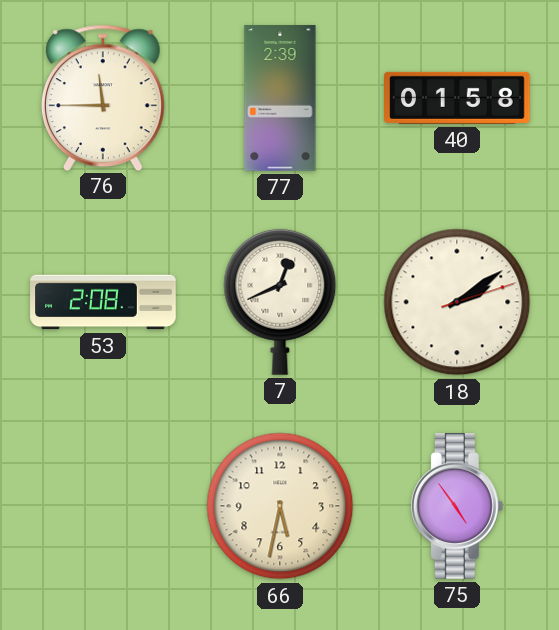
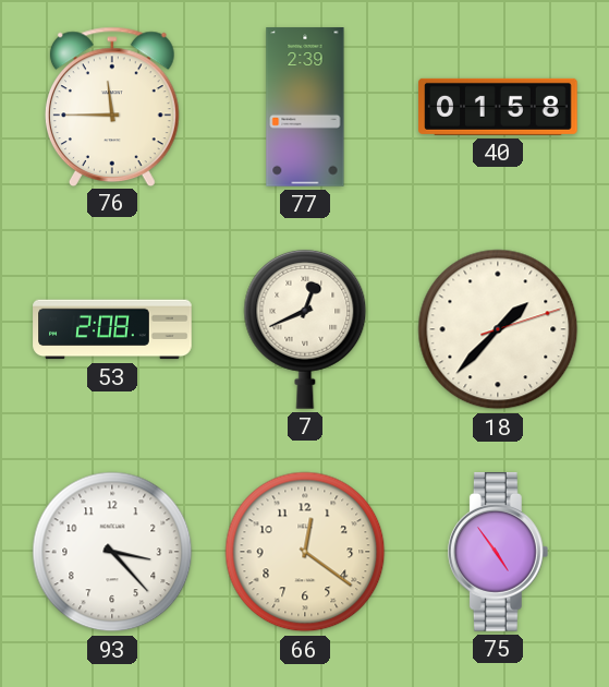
18: 2:09 -> 1:37 (498, 329)
93: none -> 3:23 (112, 552)
66: 5:32 -> 12:21 (305, 552)
